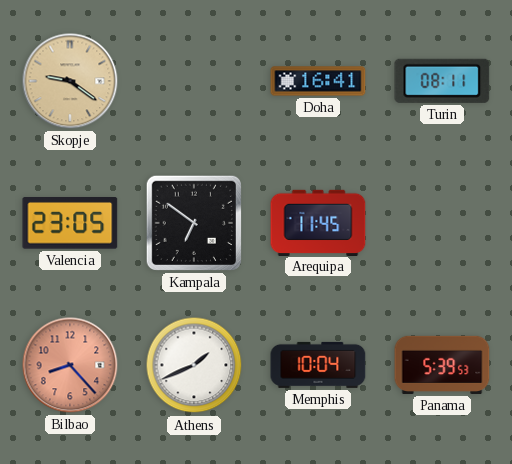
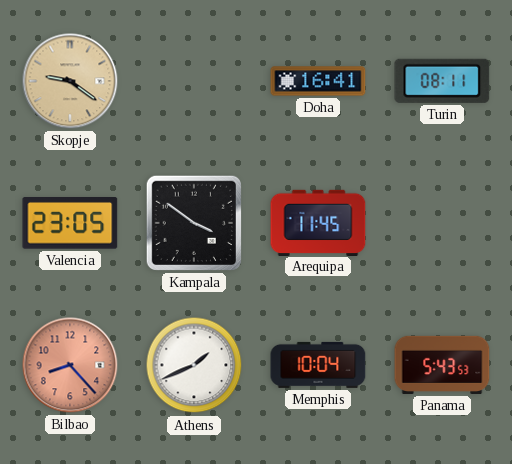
Kampala: 6:51 -> 3:51 (194, 223)
Panama: 5:39 -> 5:43 (442, 365)
